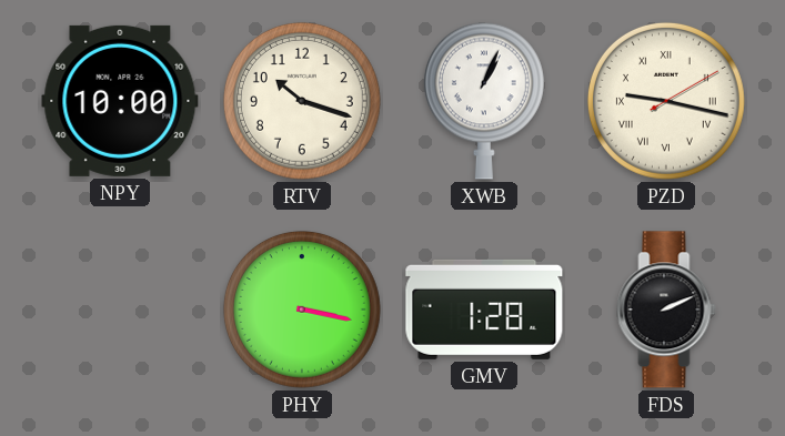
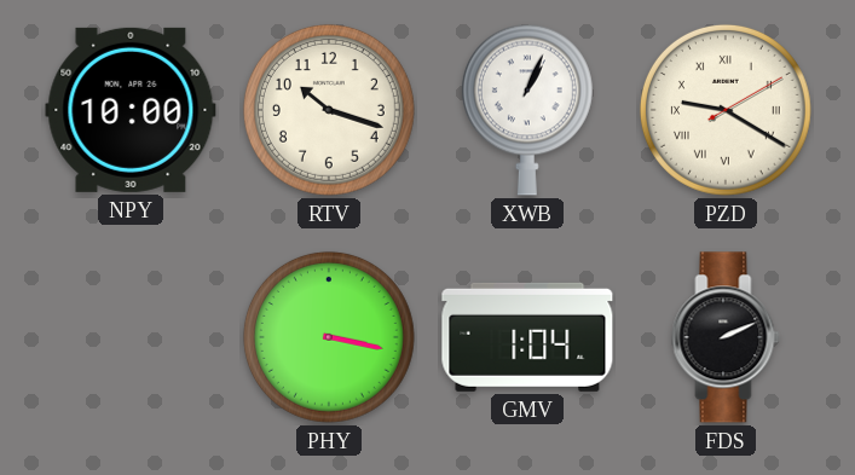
PZD: 9:17 -> 9:20 (726, 110)
GMV: 1:28 -> 1:04 (527, 337)
